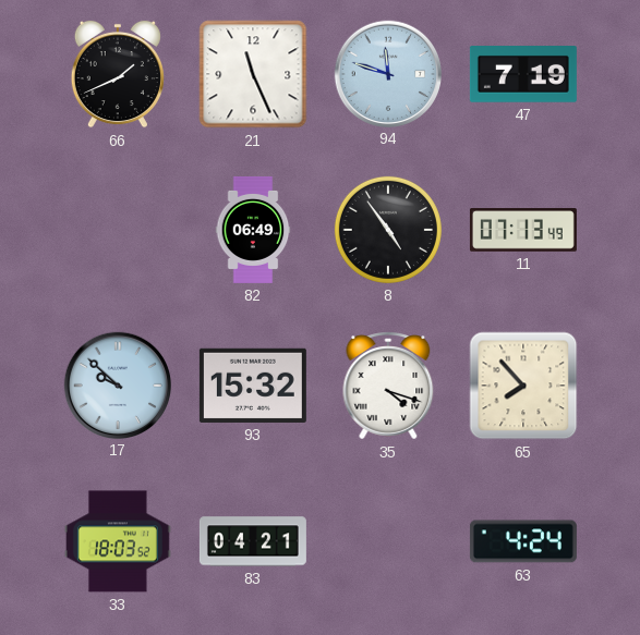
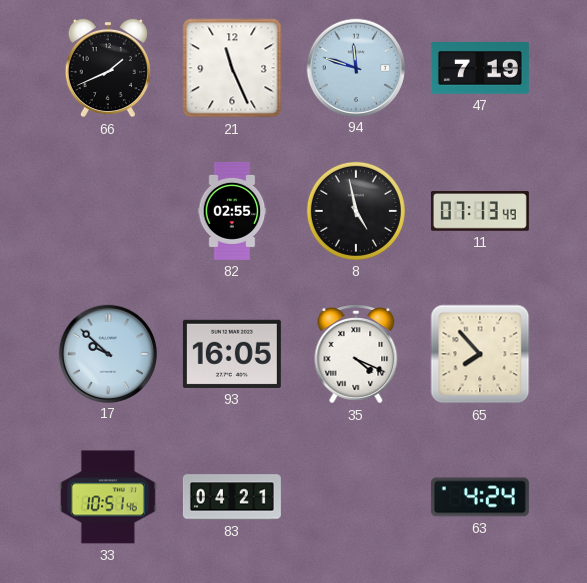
82: 06:49 -> 02:55 (232, 211)
8: 4:54 -> 4:58 (356, 211)
93: 15:32 -> 16:05 (232, 354)
35: 4:18 -> 4:19 (356, 354)
33: 18:03 -> 10:51 (108, 497)
